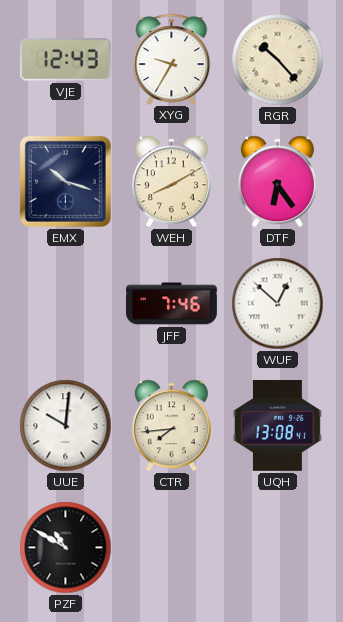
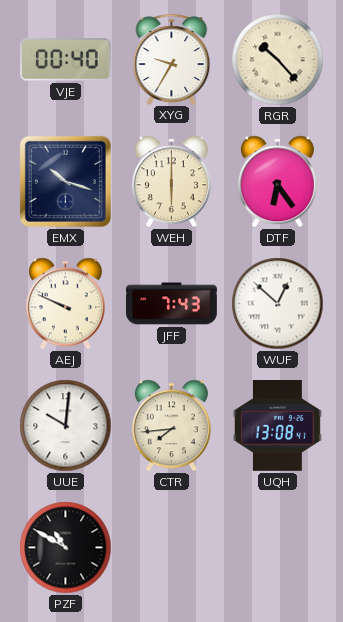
VJE: 12:43 -> 00:40 (65, 60)
WEH: 8:10 -> 6:00 (171, 182)
AEJ: none -> 9:49 (65, 304)
JFF: 7:46 -> 7:43 (172, 304)
